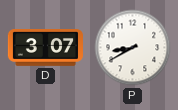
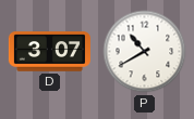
P: 8:40 -> 10:40 (145, 52)
